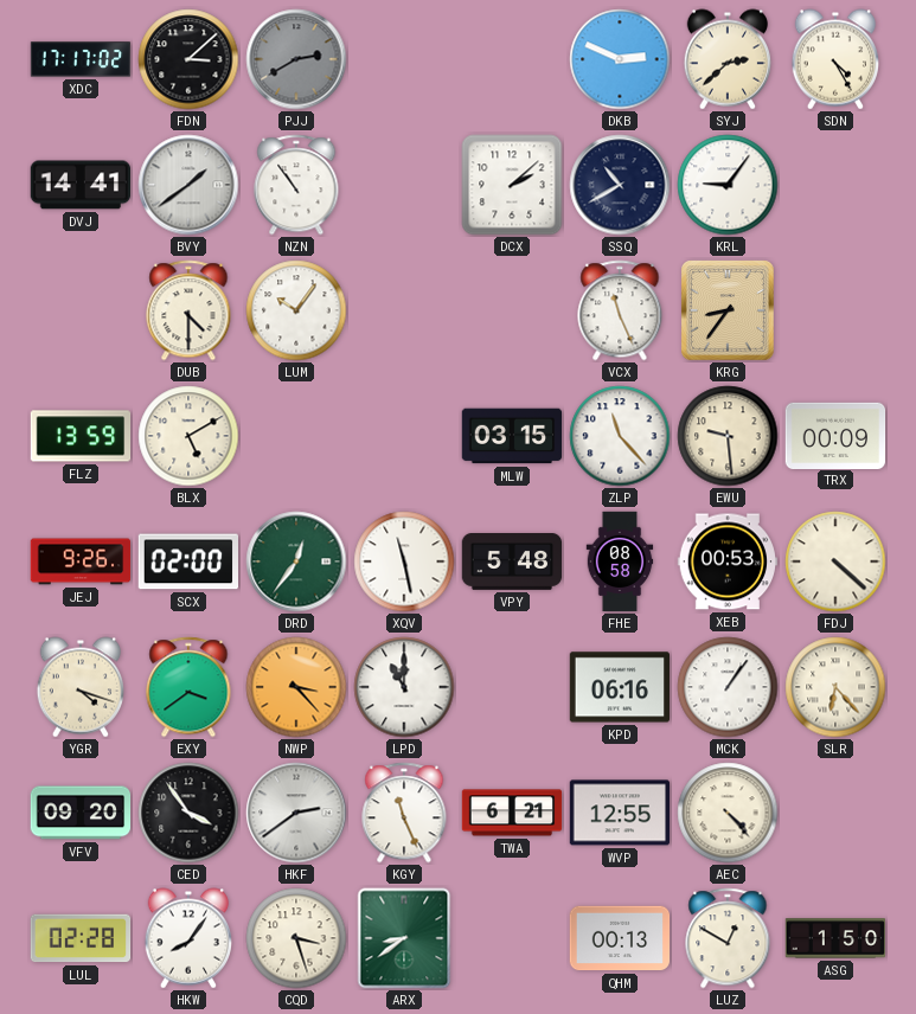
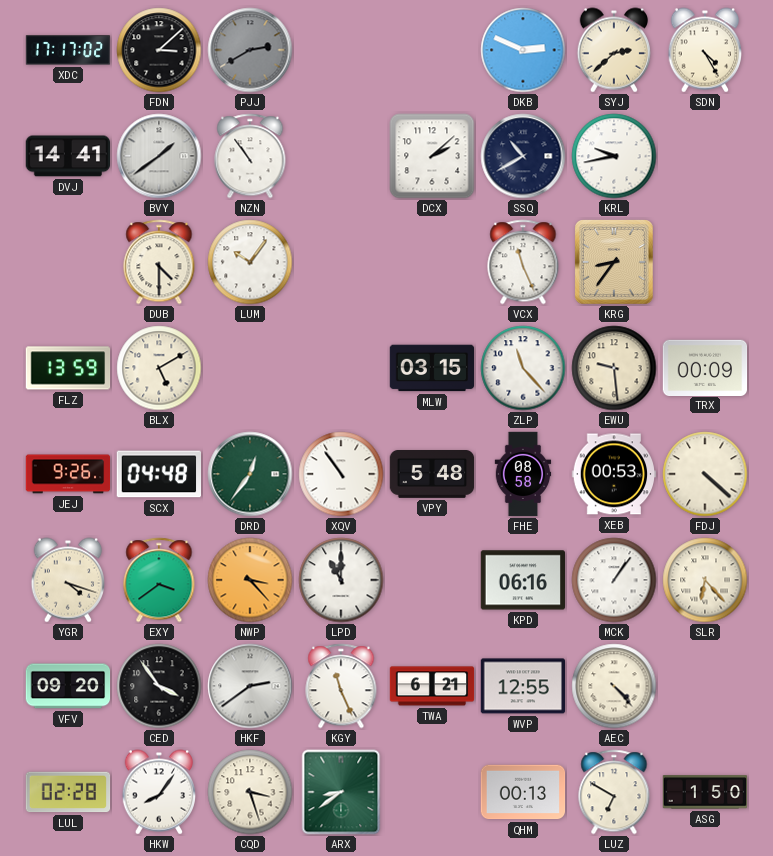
KRL: 9:06 -> 9:43 (614, 156)
SCX: 02:00 -> 04:48 (158, 474)
XQV: 11:28 -> 10:54 (341, 474)
LUZ: 12:50 -> 6:50 (614, 792)
